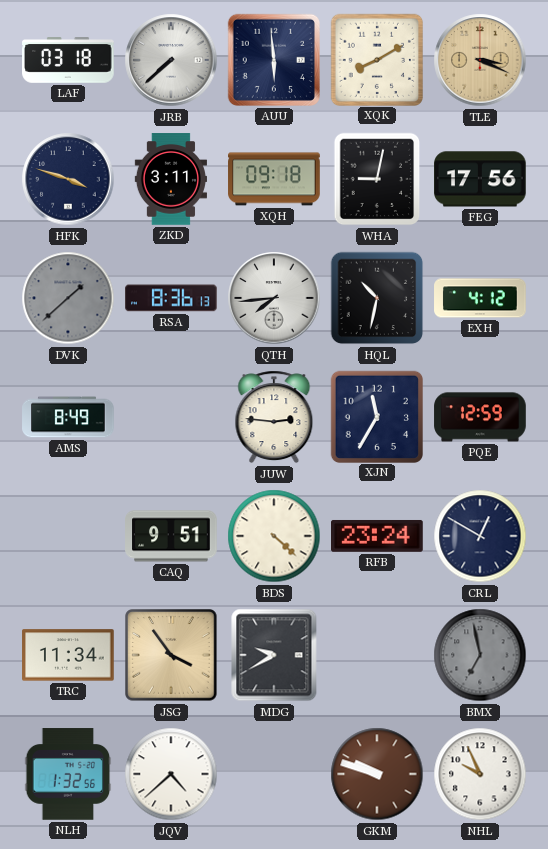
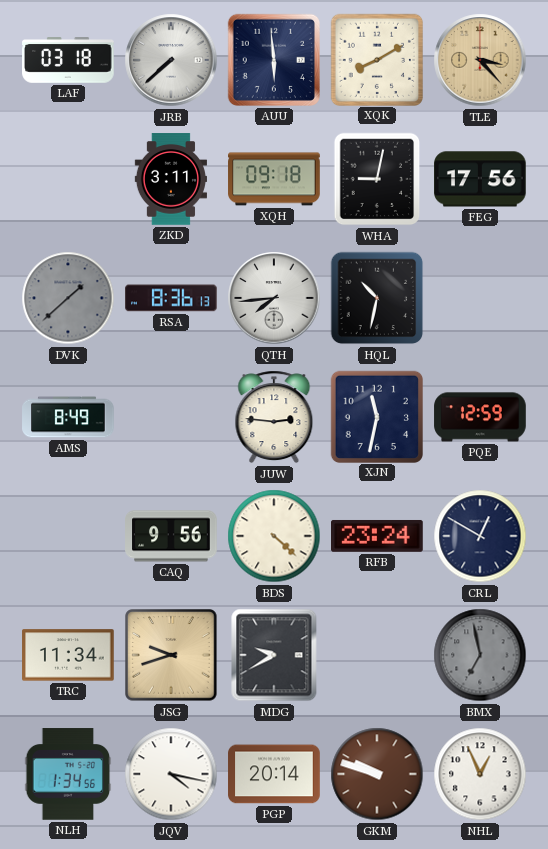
TLE: 3:19 -> 3:23 (480, 60)
HFK: 3:48 -> none (68, 179)
EXH: 4:12 -> none (480, 298)
XJN: 11:35 -> 11:32 (376, 416)
CAQ: 9:51 -> 9:56 (171, 536)
JSG: 3:54 -> 9:42 (171, 655)
NLH: 1:32 -> 1:34 (68, 774)
JQV: 4:38 -> 4:17 (171, 774)
PGP: none -> 20:14 (274, 774)
NHL: 9:56 -> 12:56 (480, 774)
